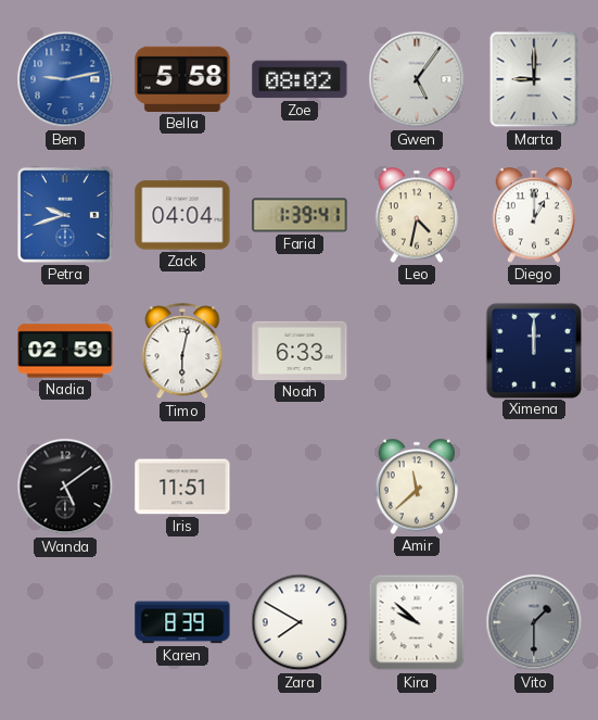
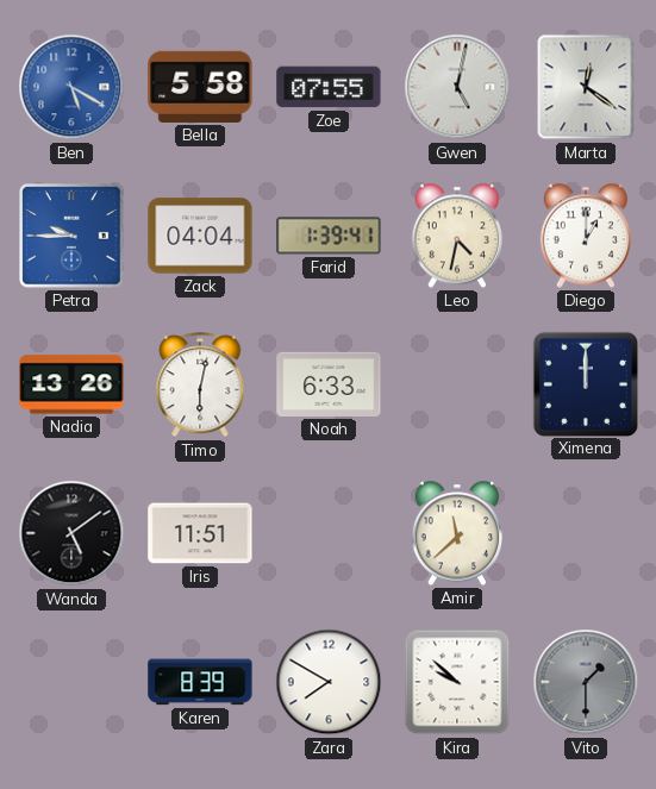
Ben: 9:13 -> 5:20 (71, 87)
Zoe: 08:02 -> 07:55 (329, 87)
Gwen: 5:06 -> 5:02 (457, 87)
Marta: 9:00 -> 12:21 (586, 87)
Petra: 9:42 -> 9:45 (71, 236)
Nadia: 02:59 -> 13:26 (71, 384)
